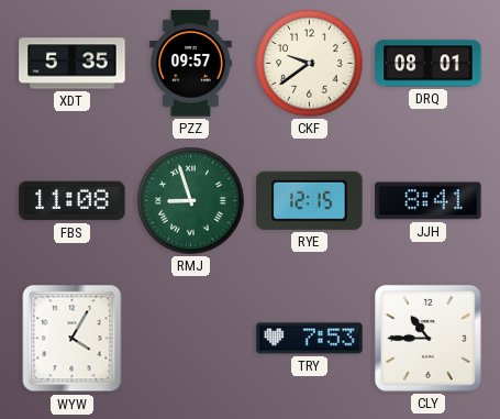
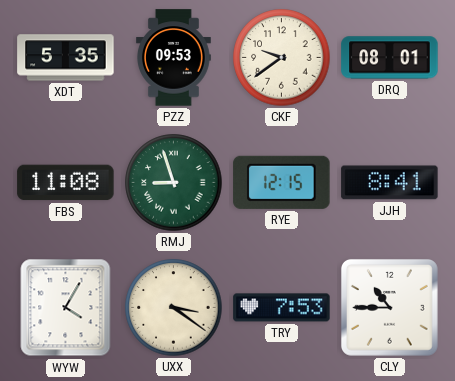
PZZ: 09:57 -> 09:53 (174, 58)
UXX: none -> 3:21 (174, 308)
